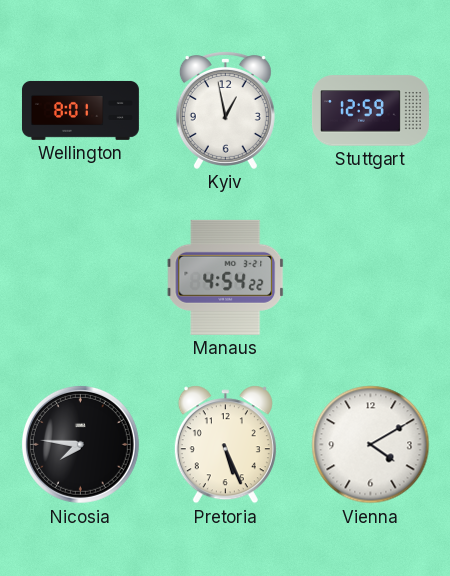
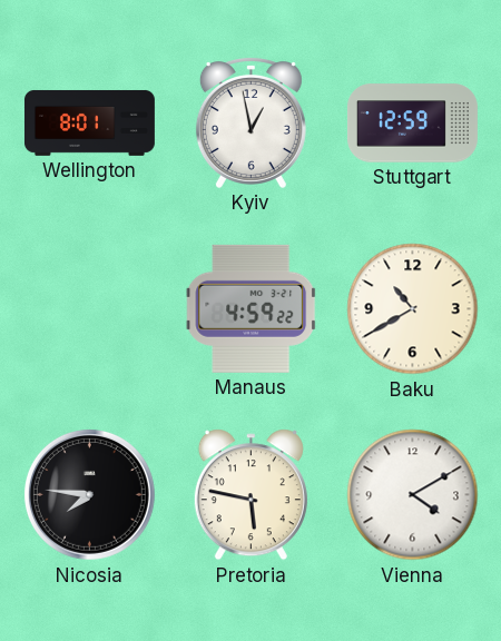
Manaus: 4:54 -> 4:59 (252, 308)
Baku: none -> 10:40 (413, 309)
Pretoria: 5:26 -> 5:47 (250, 495)
